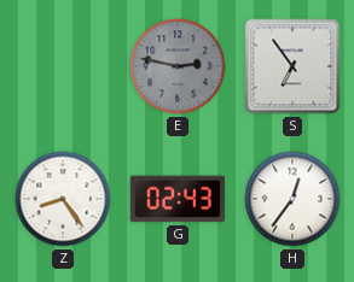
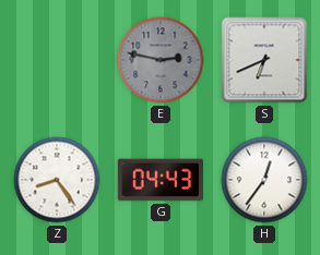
S: 6:54 -> 6:41 (264, 60)
G: 02:43 -> 04:43 (159, 180)
